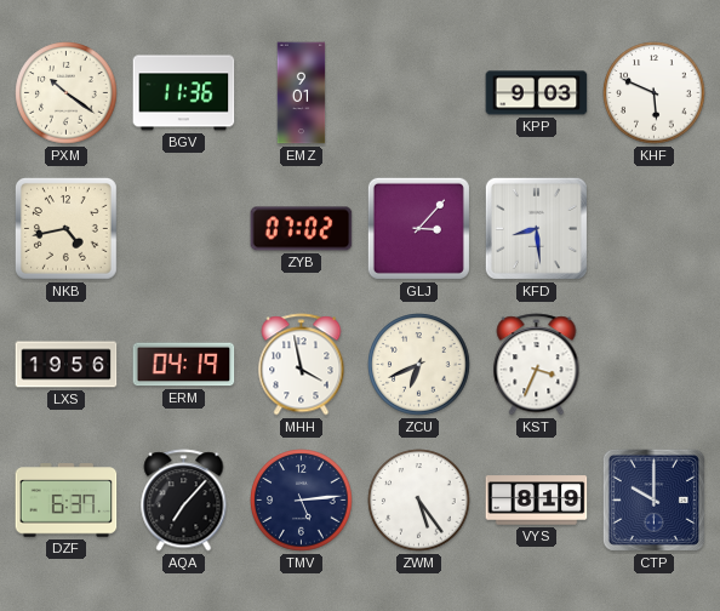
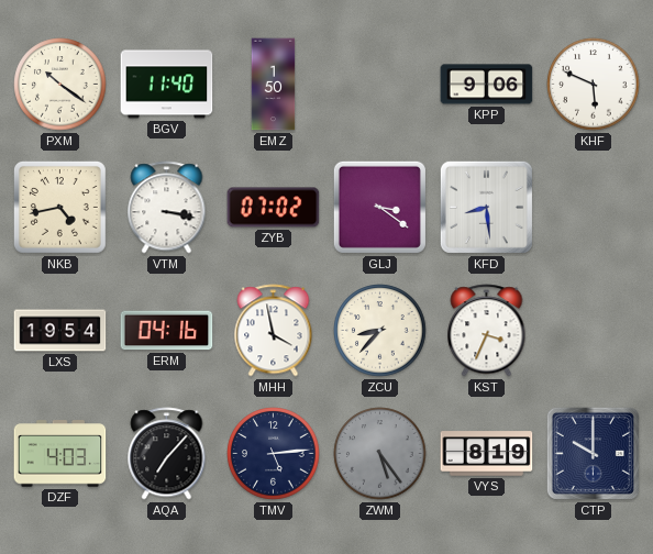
BGV: 11:36 -> 11:40 (167, 85)
EMZ: 9:01 -> 1:50 (274, 85)
KPP: 9:03 -> 9:06 (487, 85)
VTM: none -> 3:17 (167, 208)
GLJ: 3:07 -> 3:21 (379, 207)
LXS: 19:56 -> 19:54 (60, 331)
ERM: 04:19 -> 04:16 (167, 331)
ZCU: 6:41 -> 8:37 (380, 331)
DZF: 6:37 -> 4:03 (60, 454)
ZWM dial: white -> grey (380, 454)
